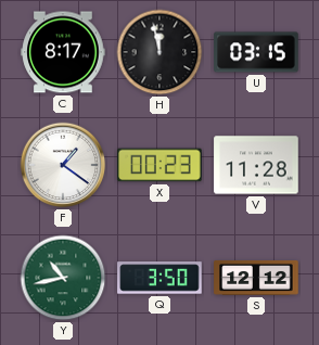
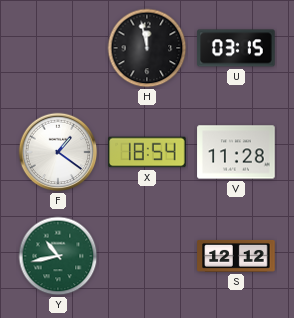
C: 8:17 -> none (63, 52)
X: 00:23 -> 18:54 (147, 152)
Q: 3:50 -> none (159, 278)
